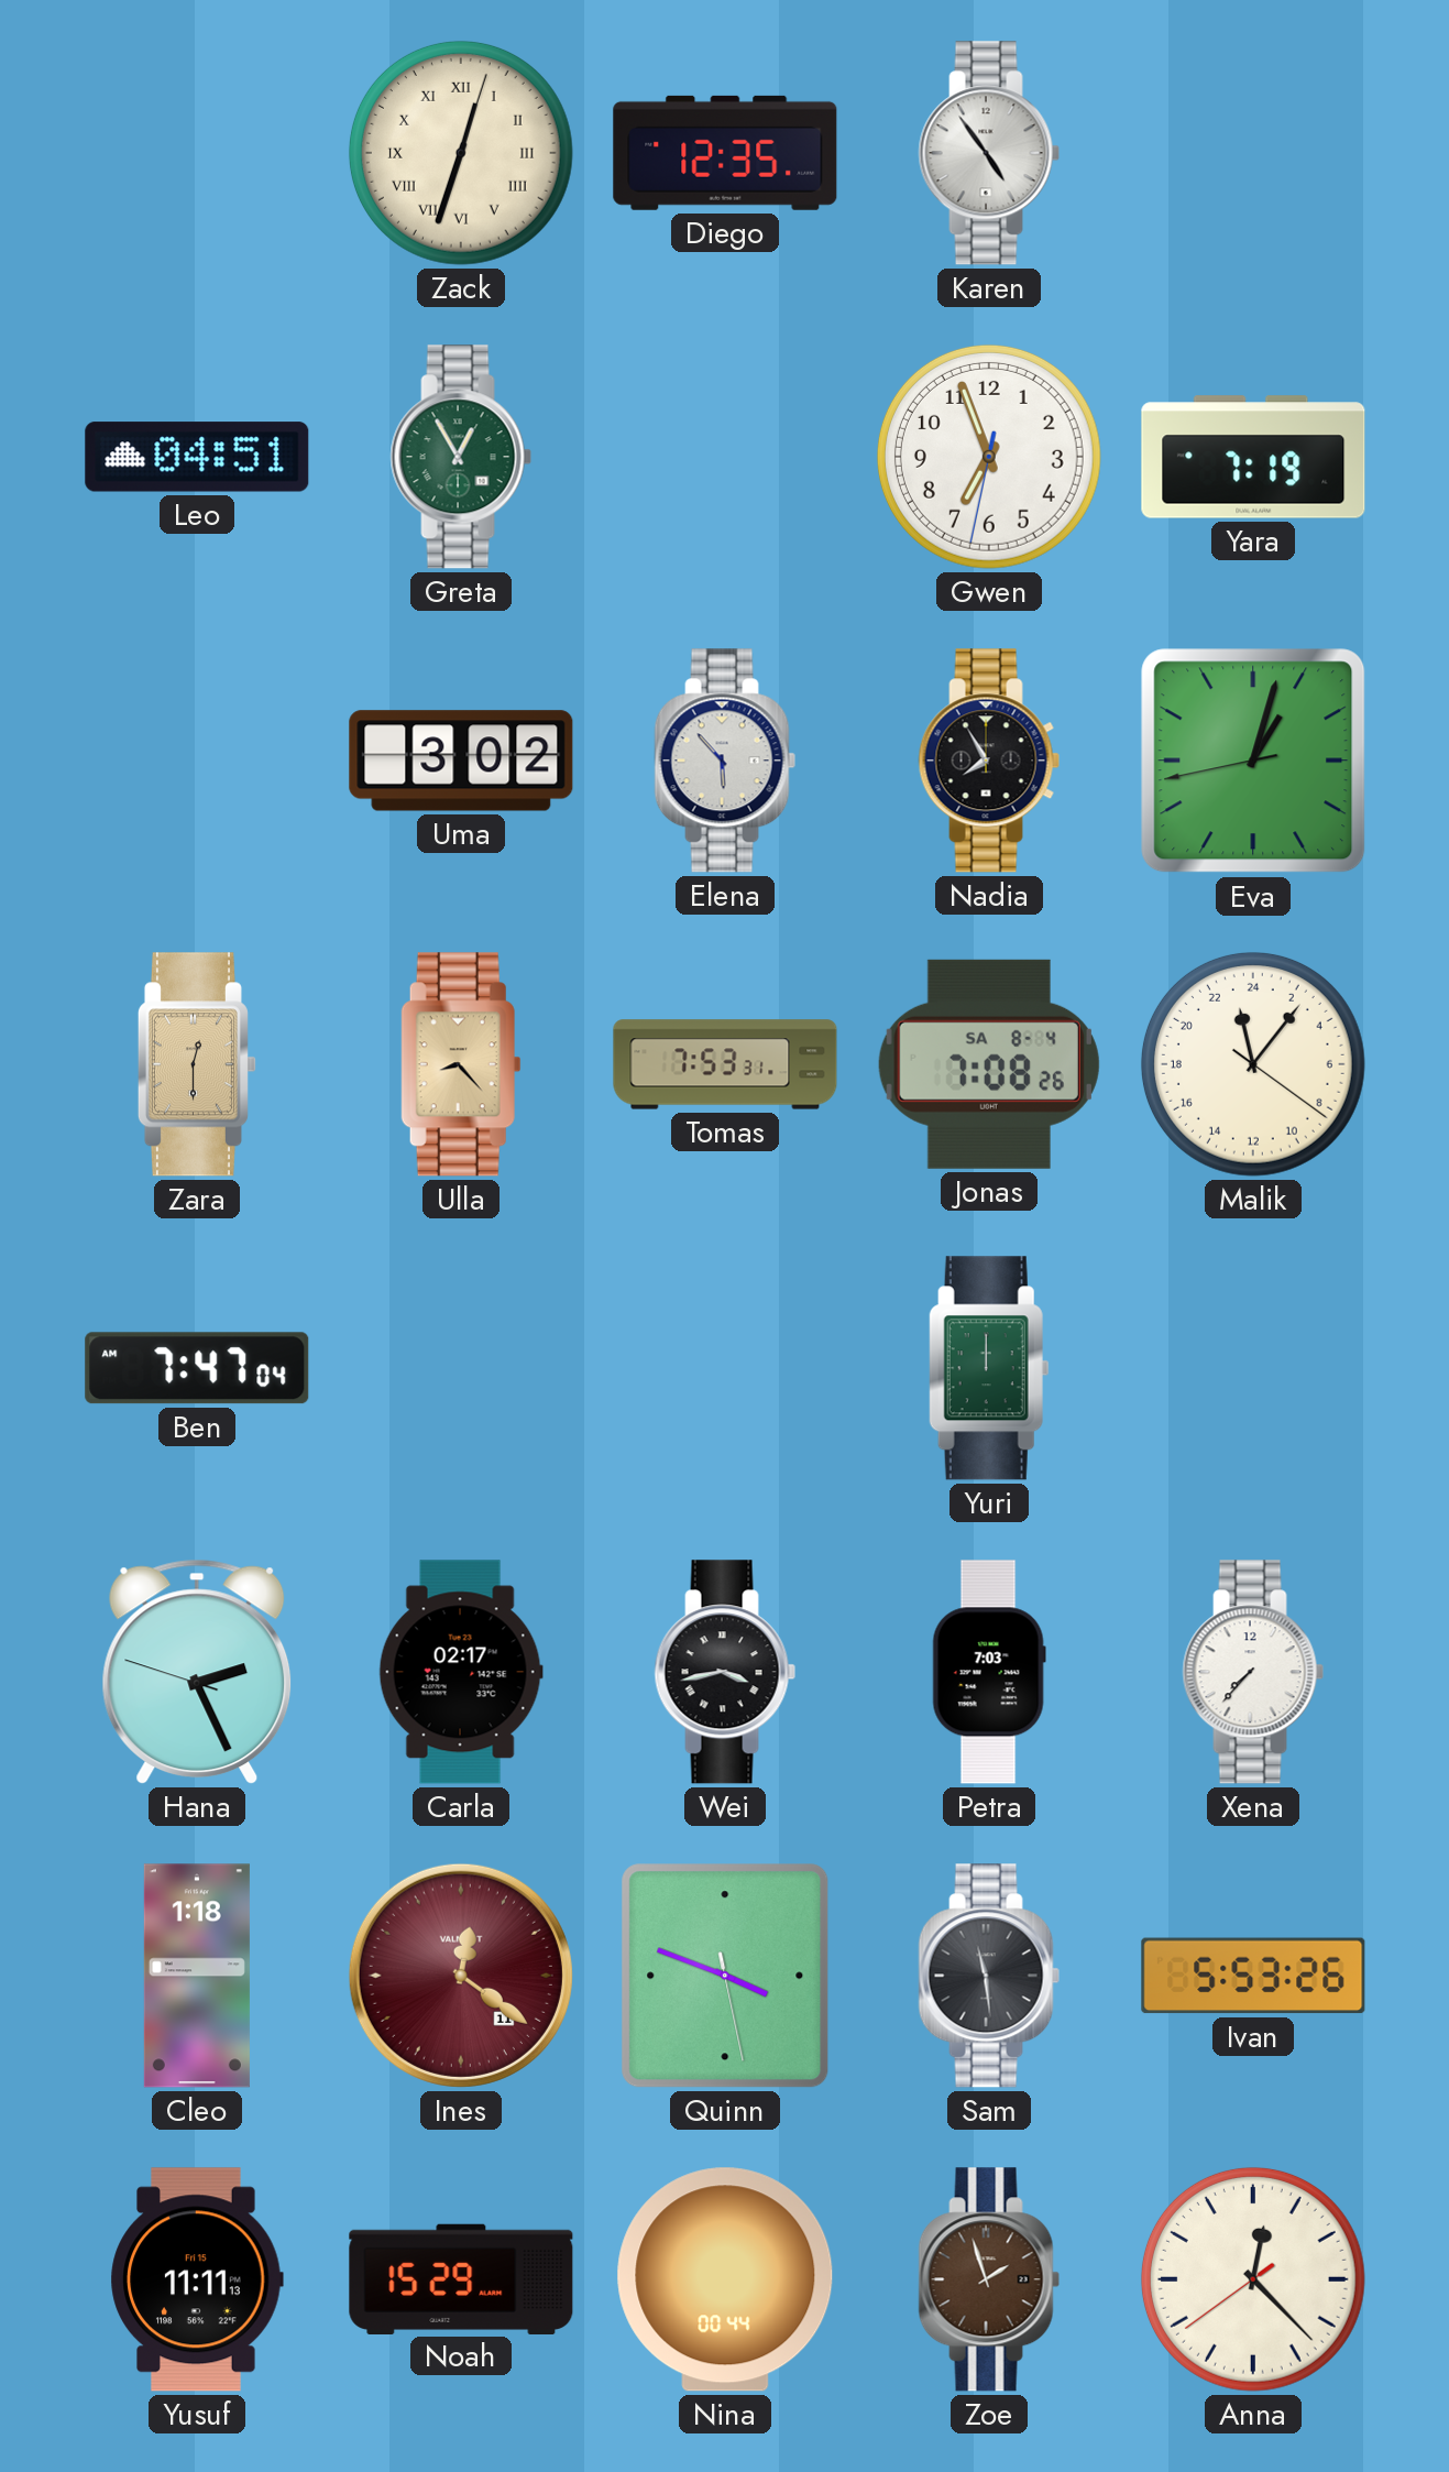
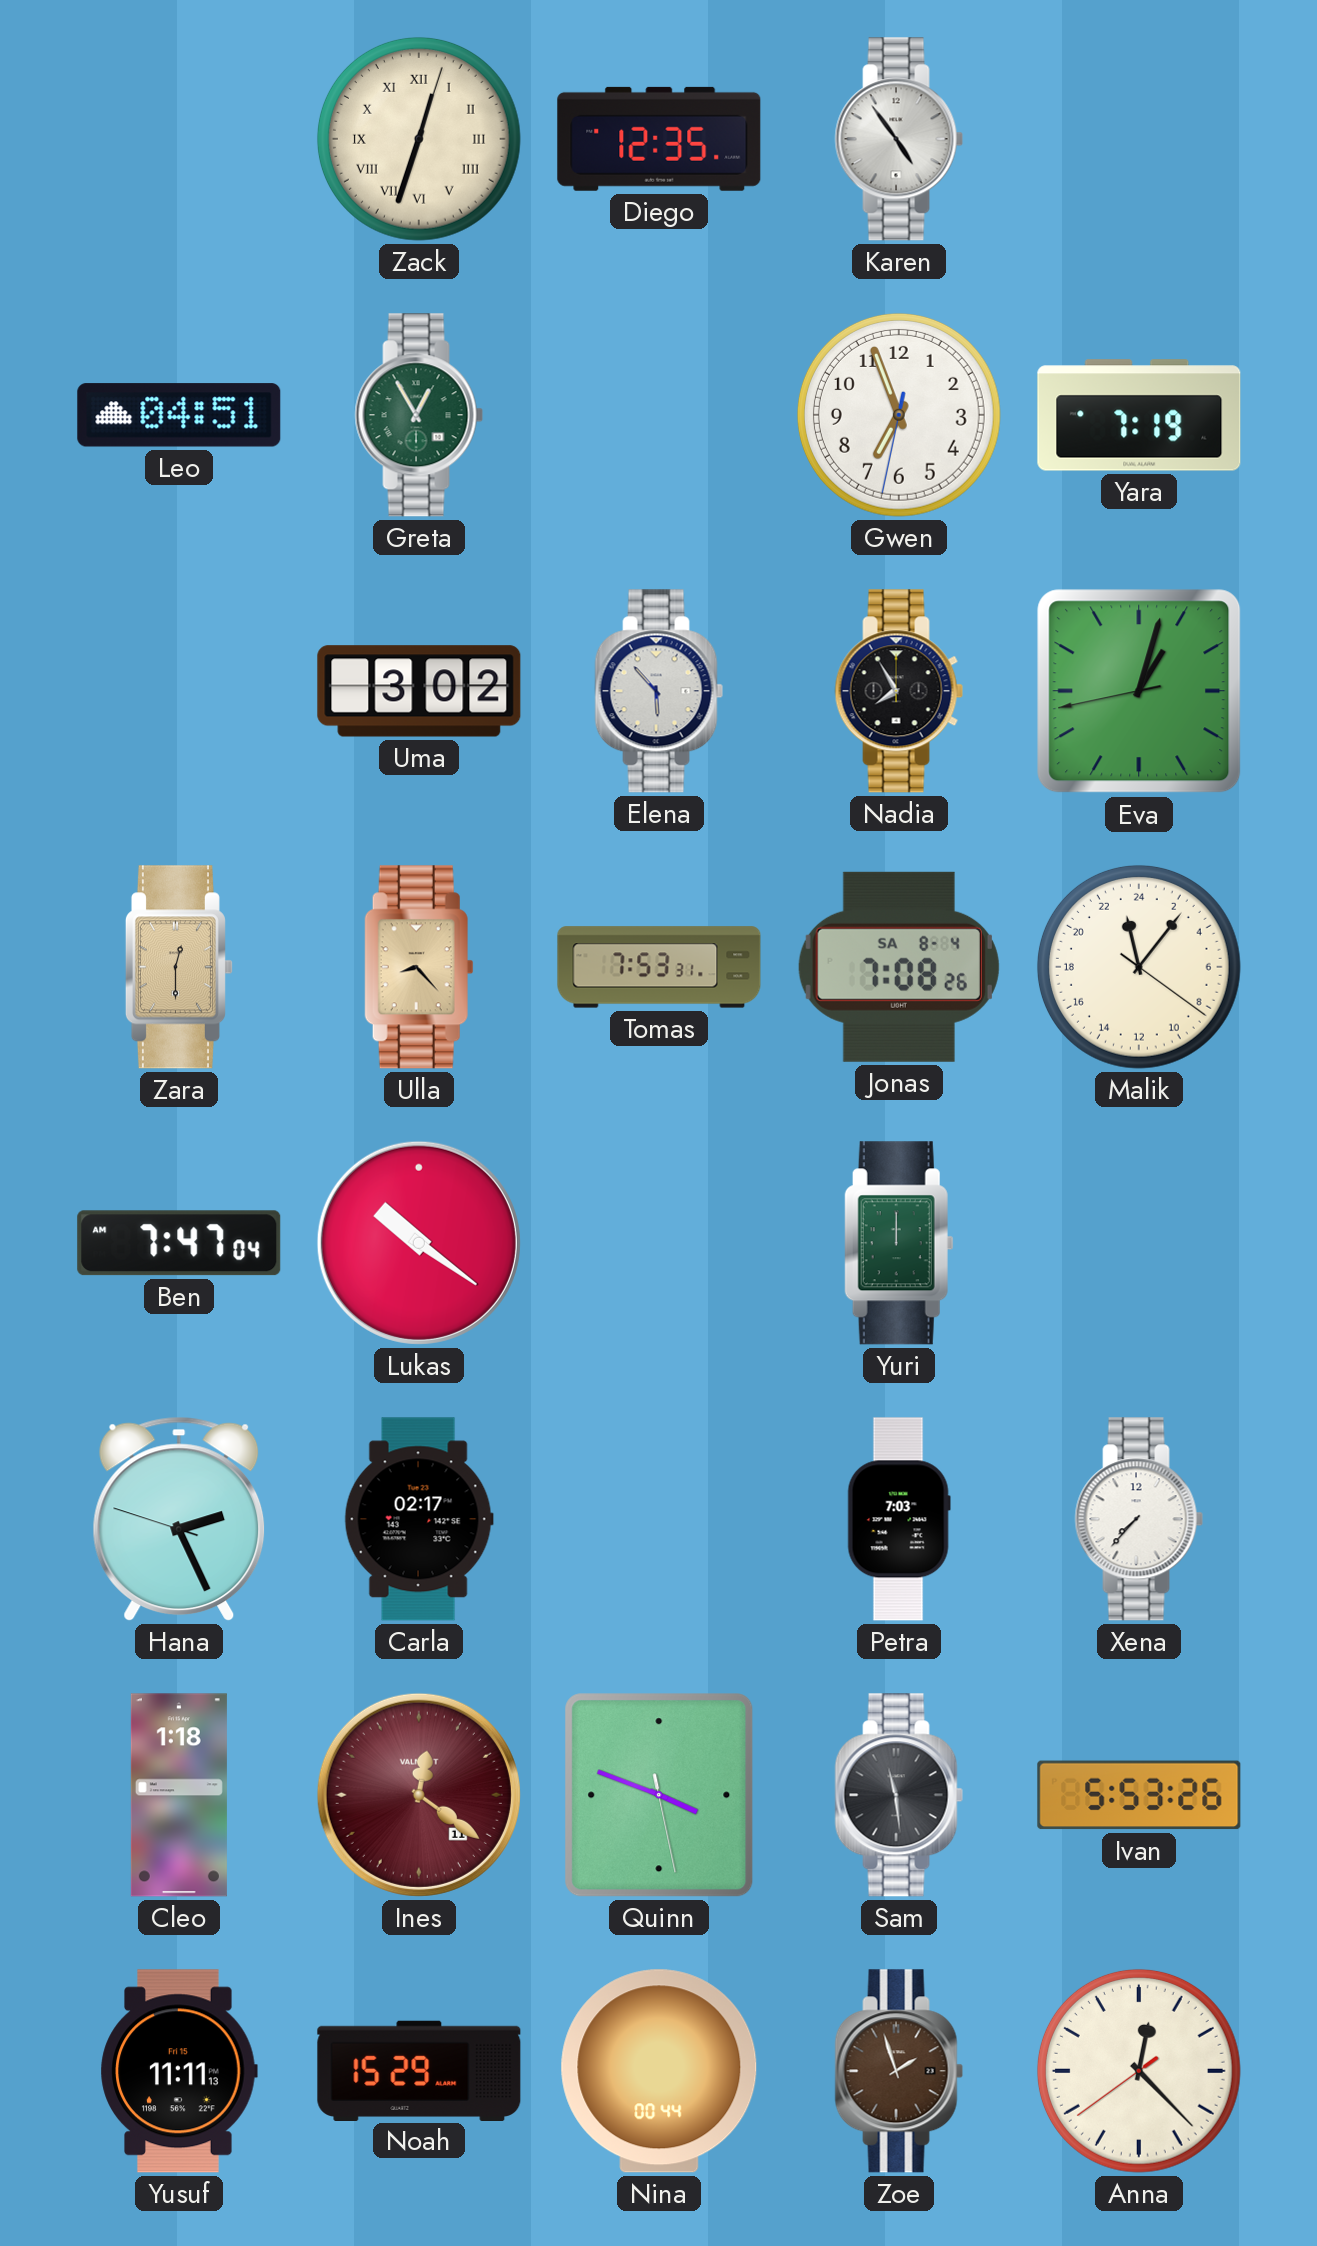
Lukas: none -> 10:21 (419, 1243)
Wei: 3:43 -> none (725, 1672)
